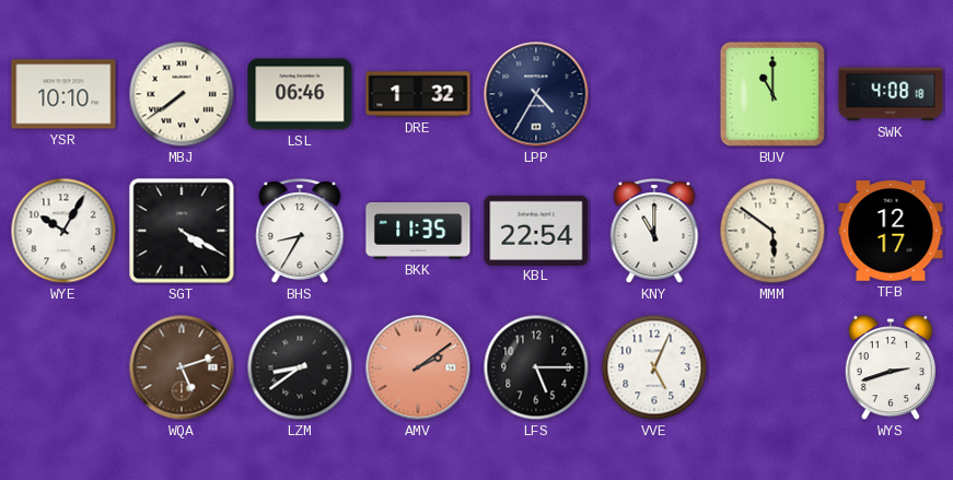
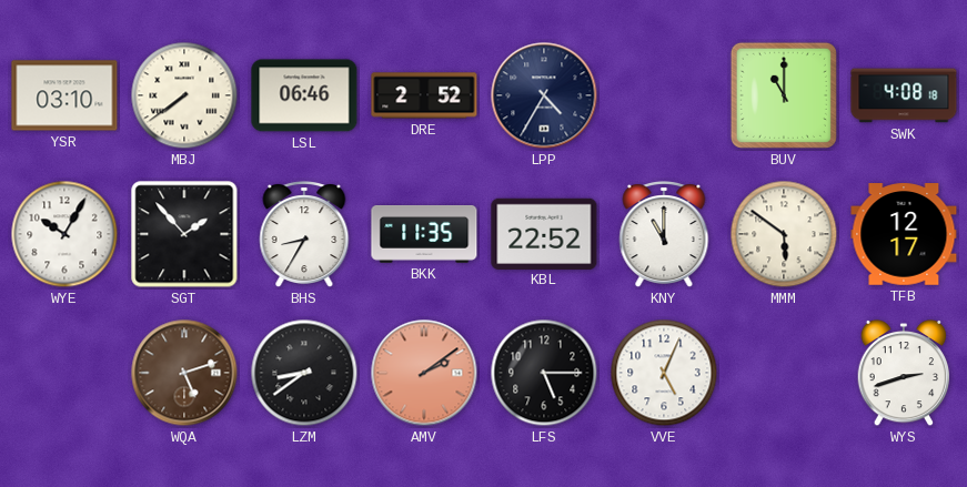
YSR: 10:10 -> 03:10 (64, 95)
DRE: 1:32 -> 2:52 (424, 95)
SGT: 4:20 -> 1:53 (184, 234)
KBL: 22:54 -> 22:52 (544, 233)
